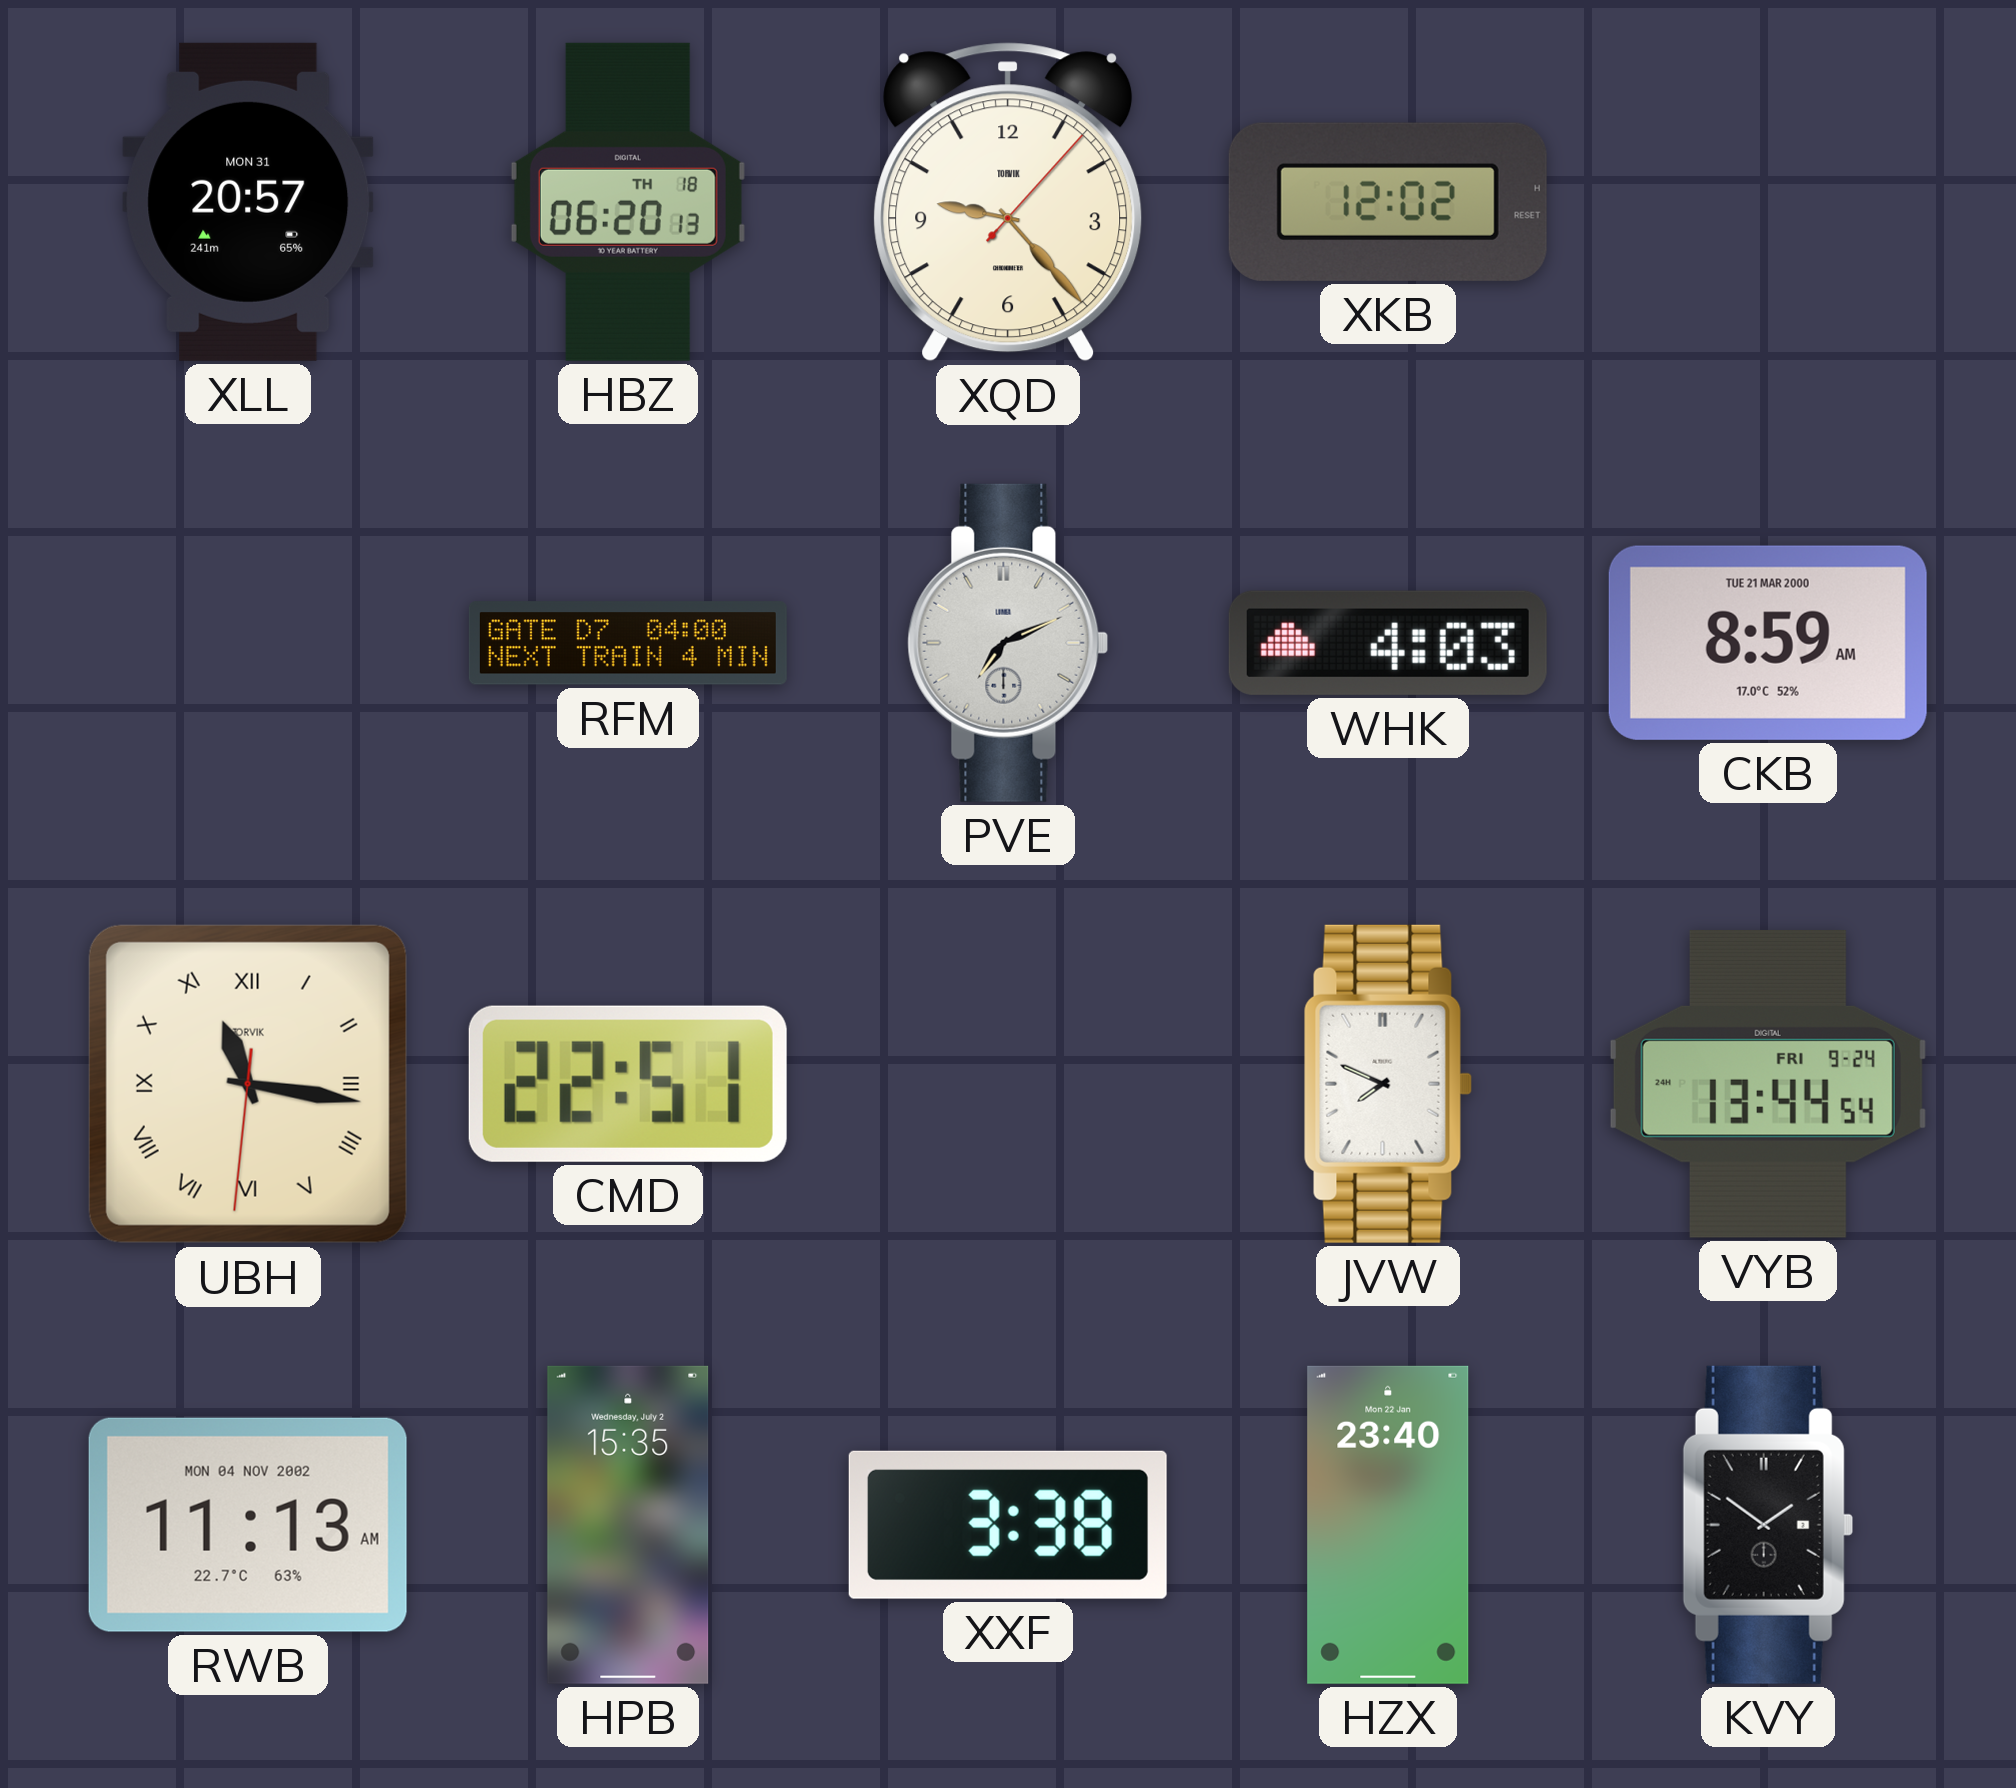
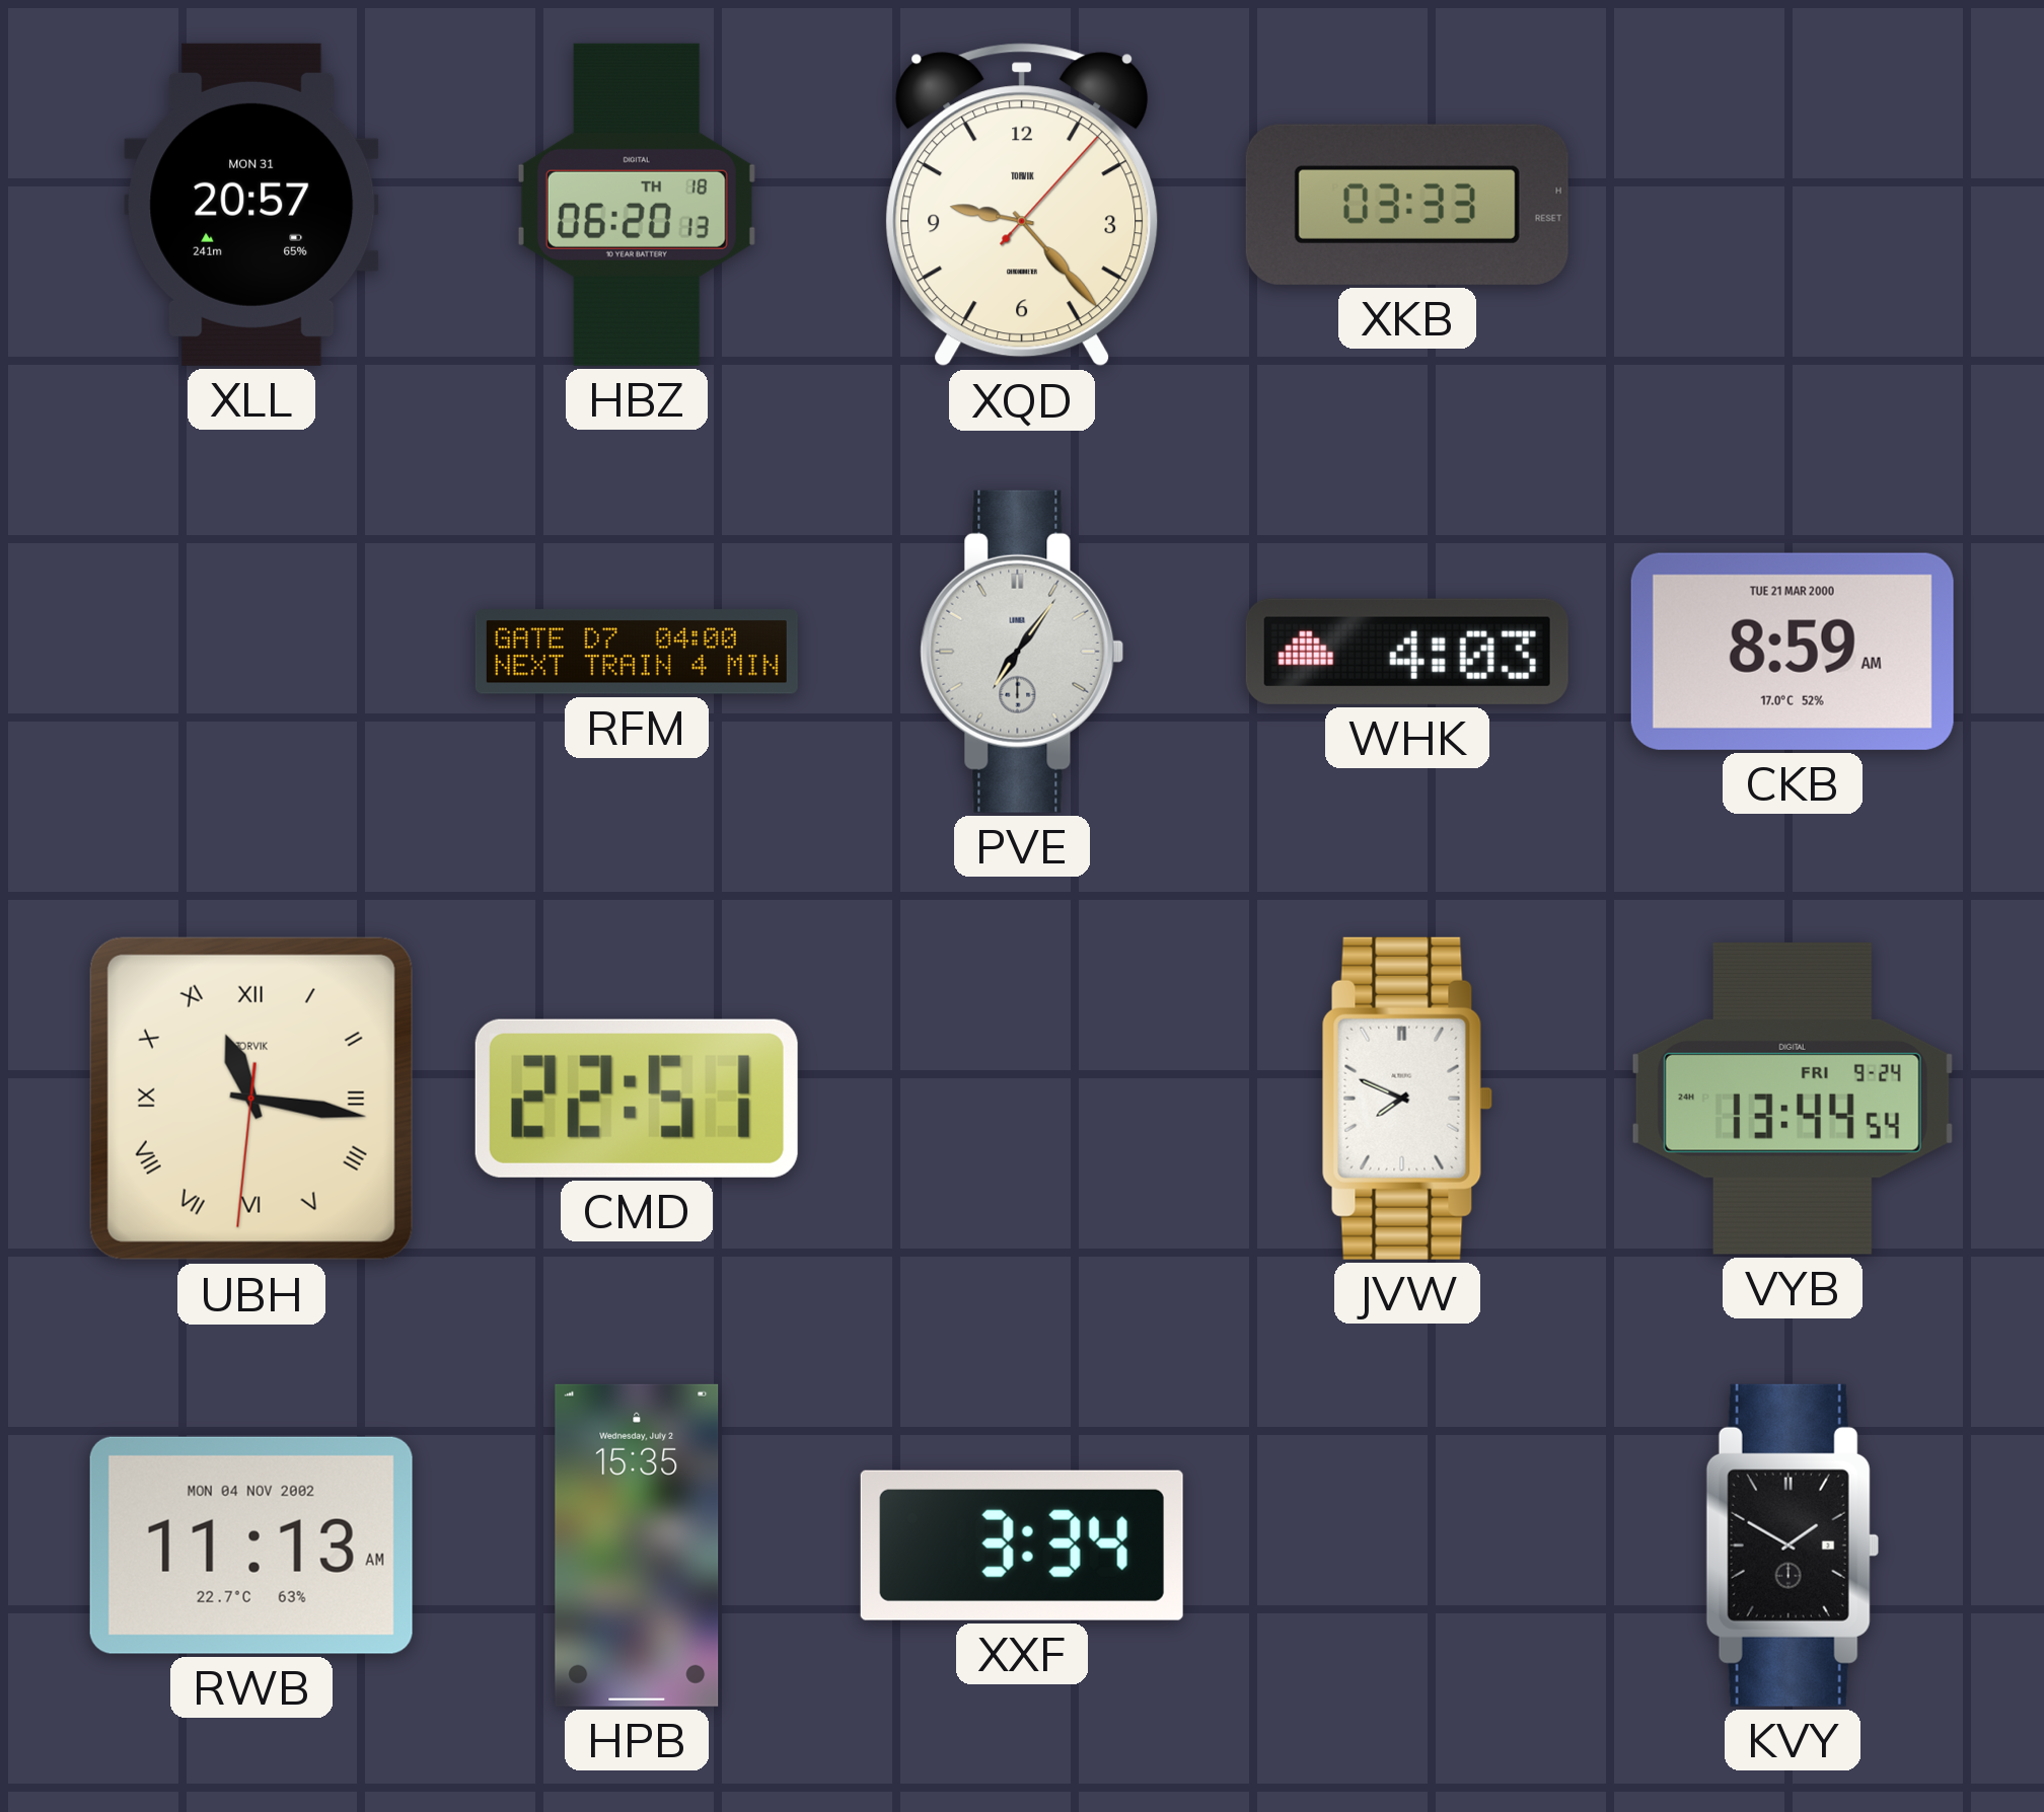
XKB: 12:02 -> 03:33 (1407, 205)
PVE: 7:11 -> 7:06 (1022, 652)
XXF: 3:38 -> 3:34 (1022, 1545)
HZX: 23:40 -> none (1388, 1525)
KVY: 1:51 -> 1:50 (1793, 1545)
